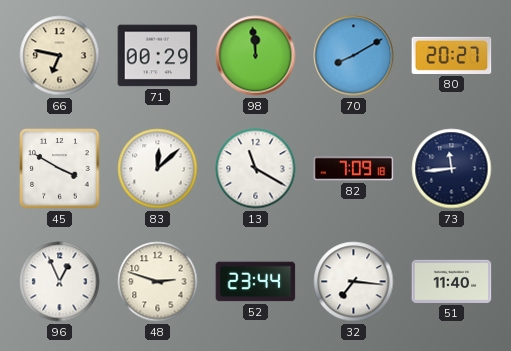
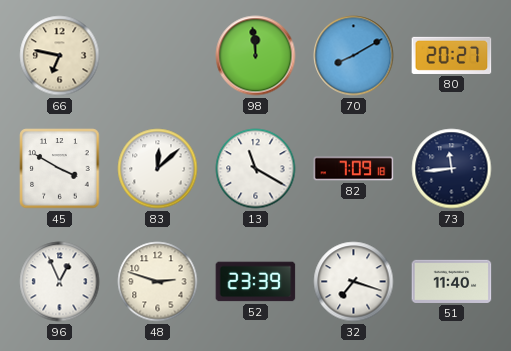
71: 00:29 -> none (158, 56)
52: 23:44 -> 23:39 (256, 282)
32: 7:16 -> 7:18 (354, 282)
